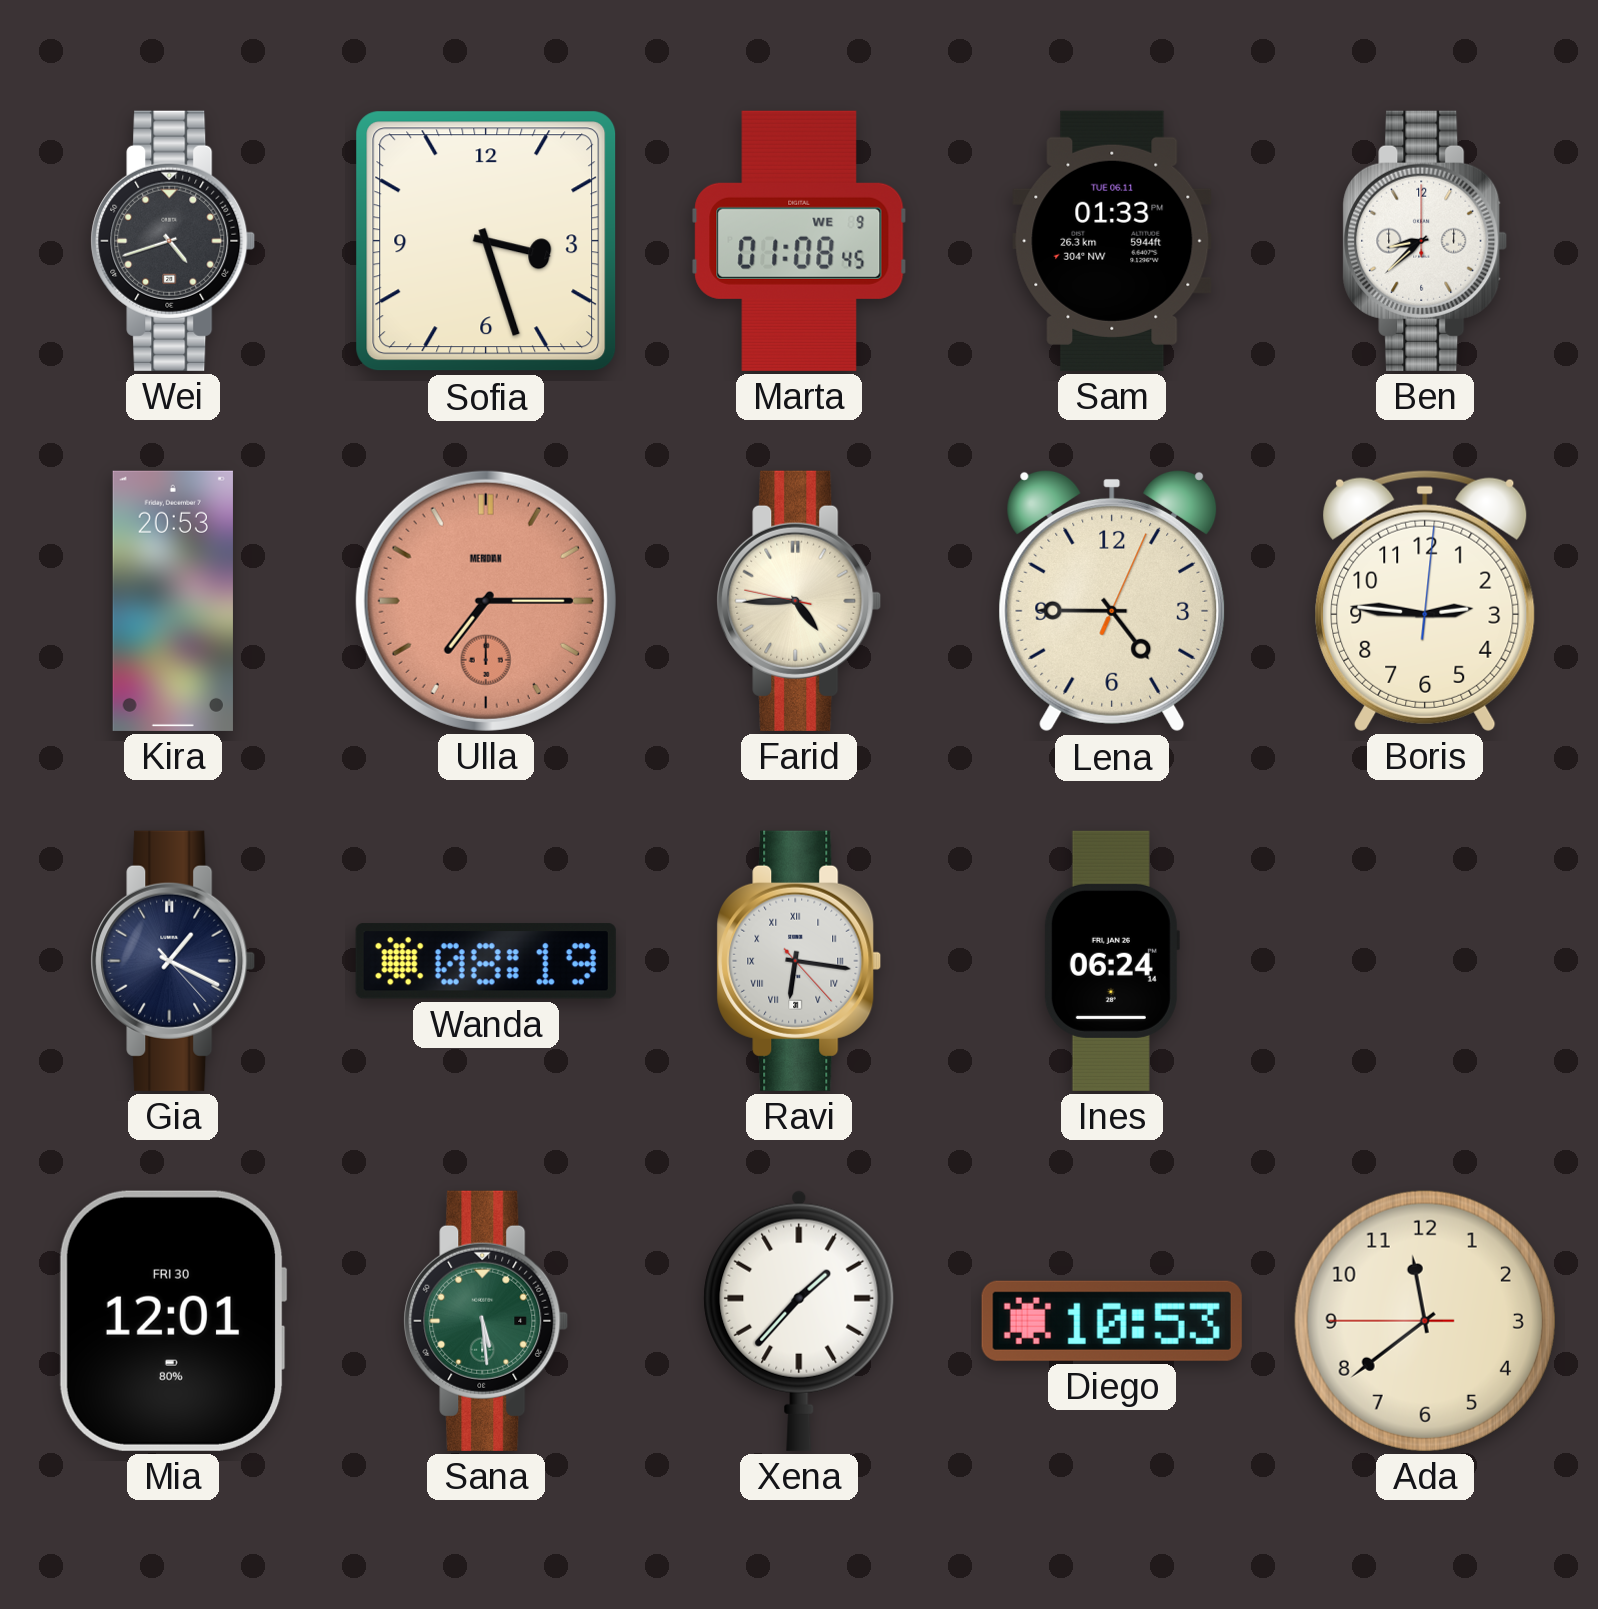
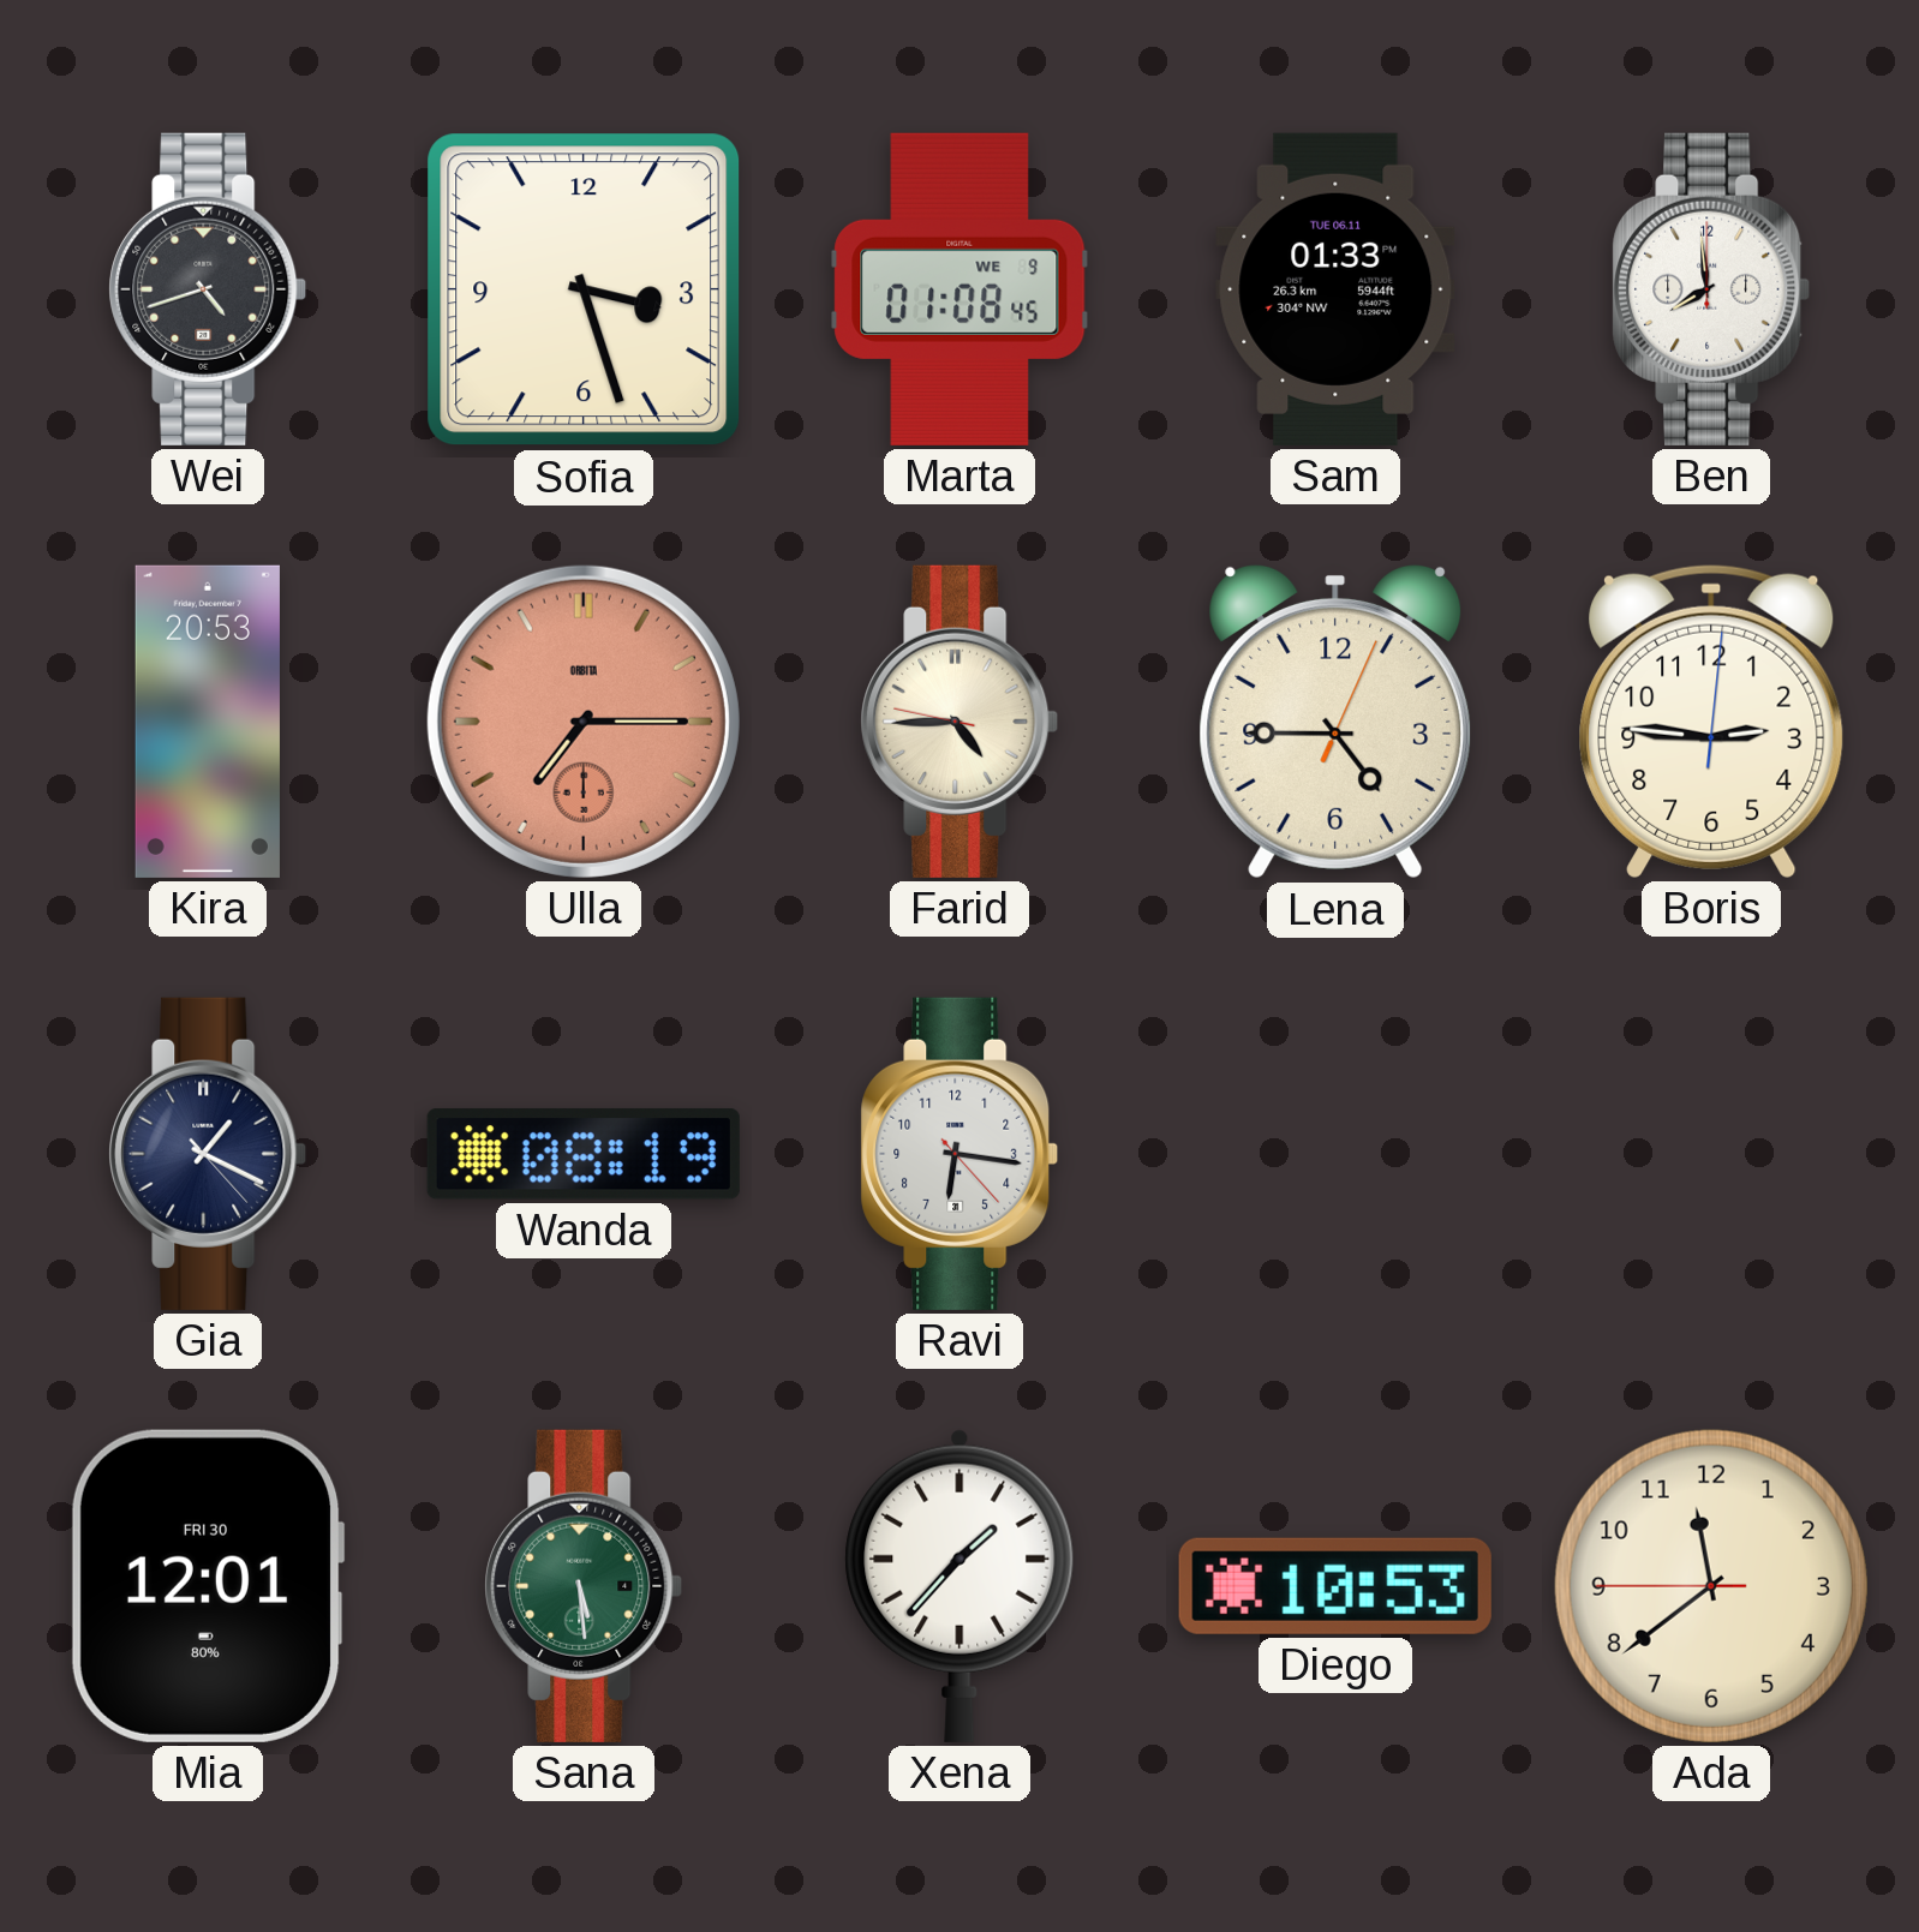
Ben: 8:38 -> 7:59 (1711, 289)
Ulla brand: MERIDIAN -> ORBITA (584, 722)
Ravi numerals: Roman -> Arabic (959, 1154)
Ines: 06:24 -> none (1111, 961)
